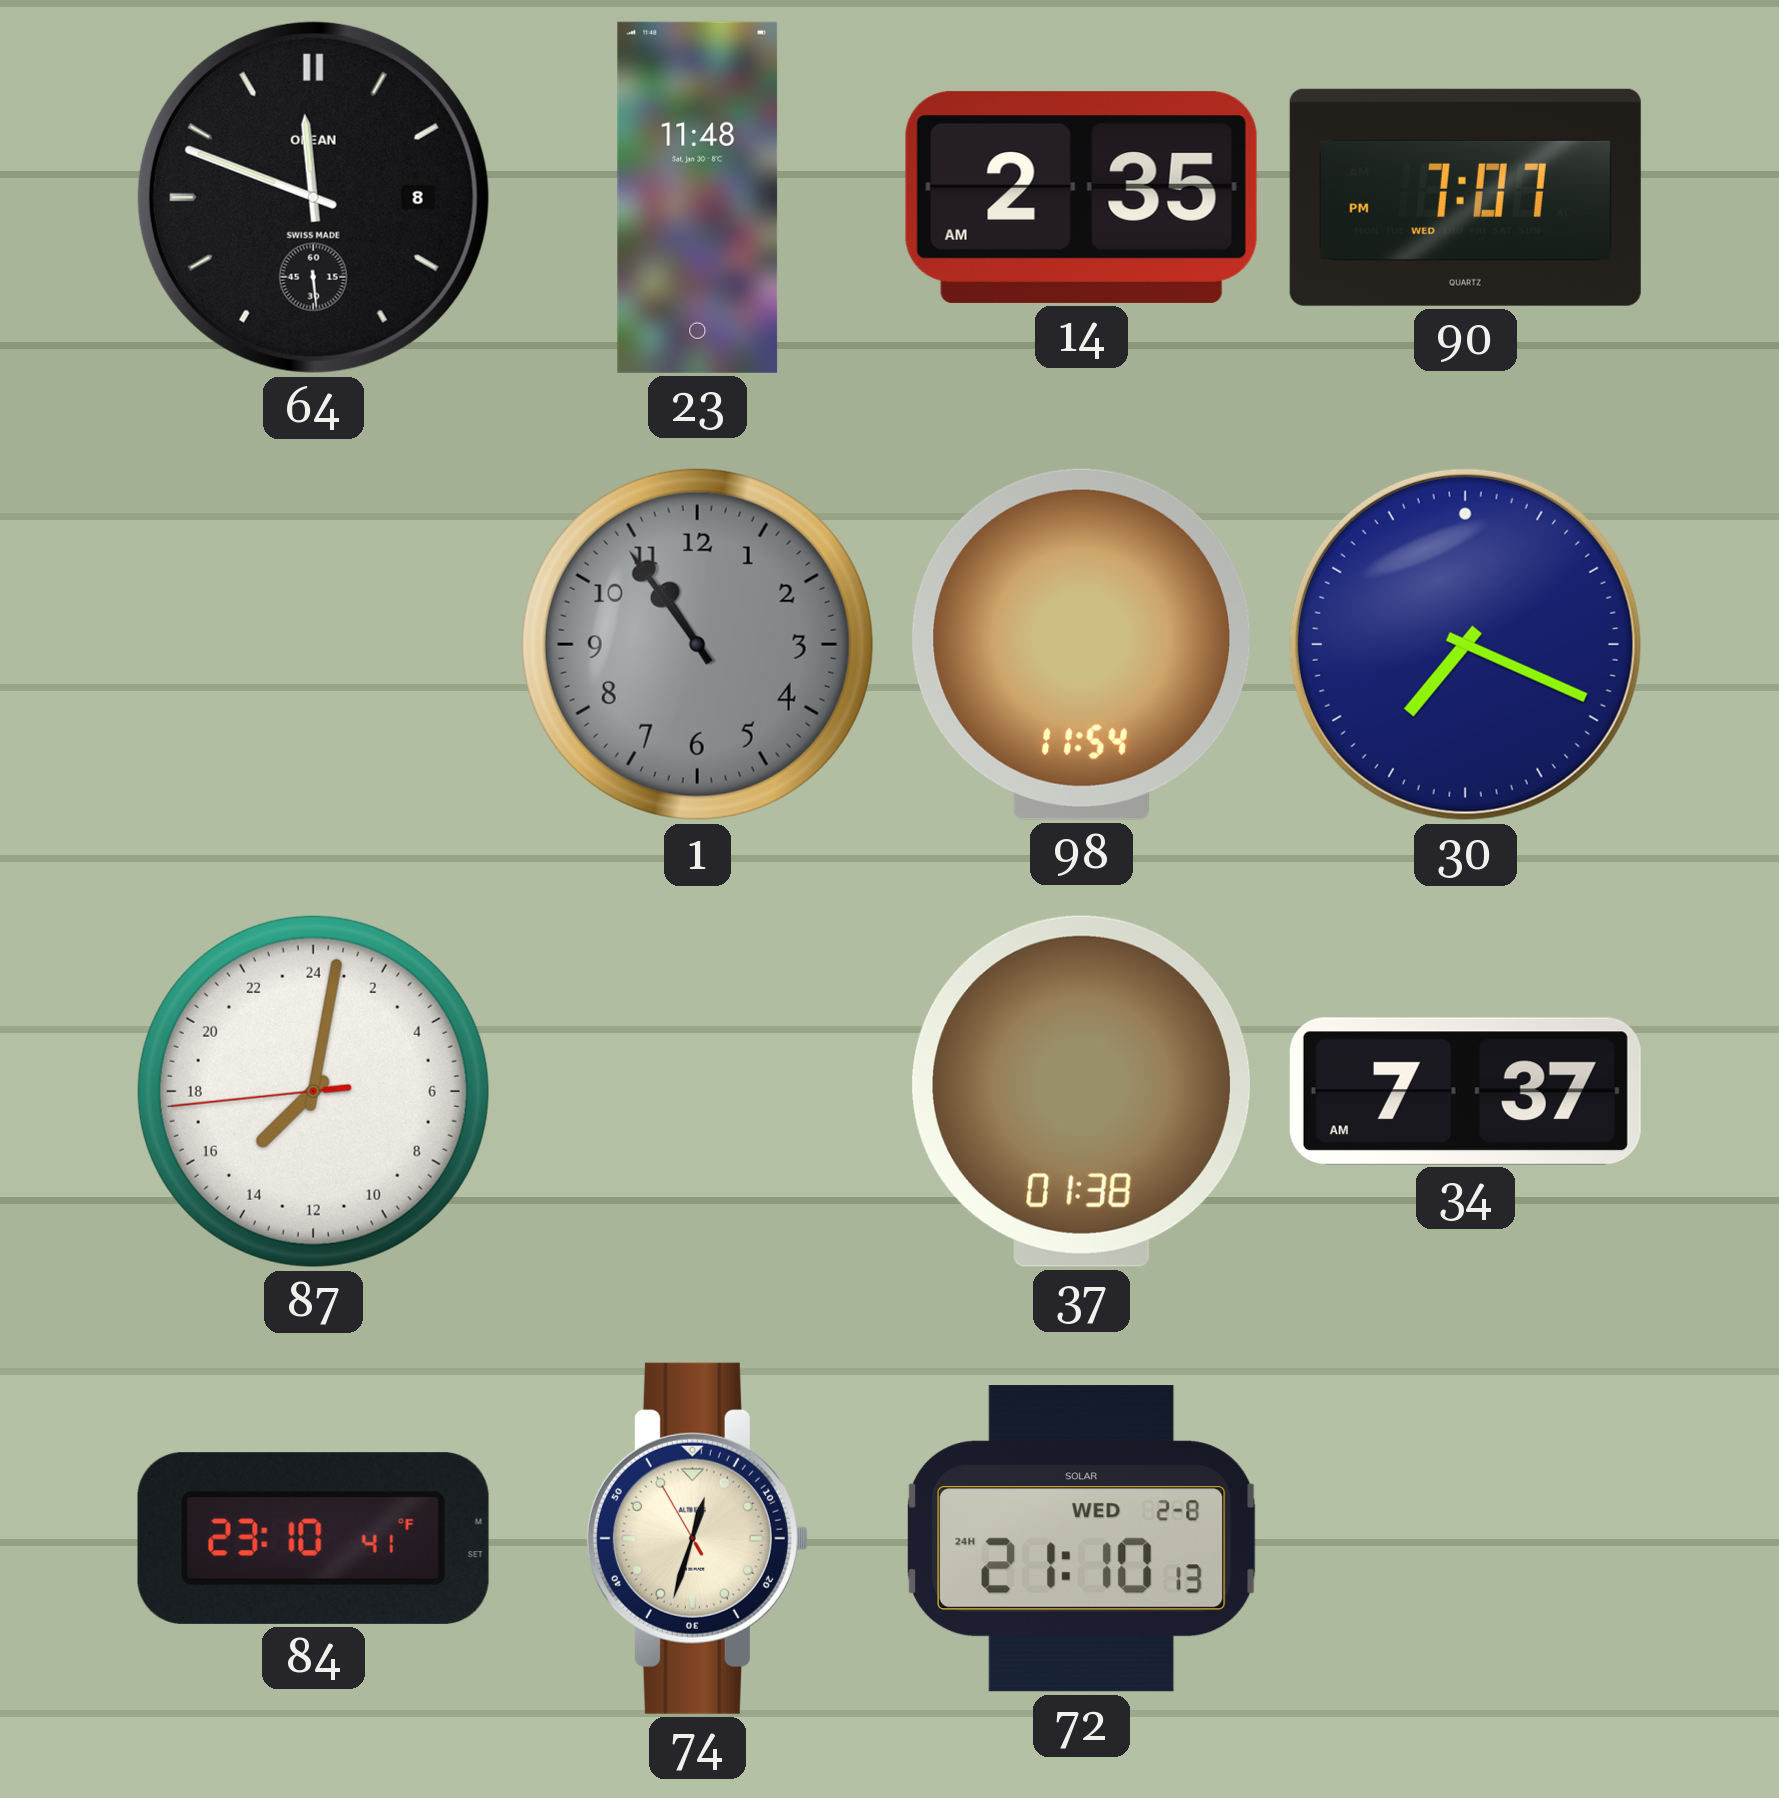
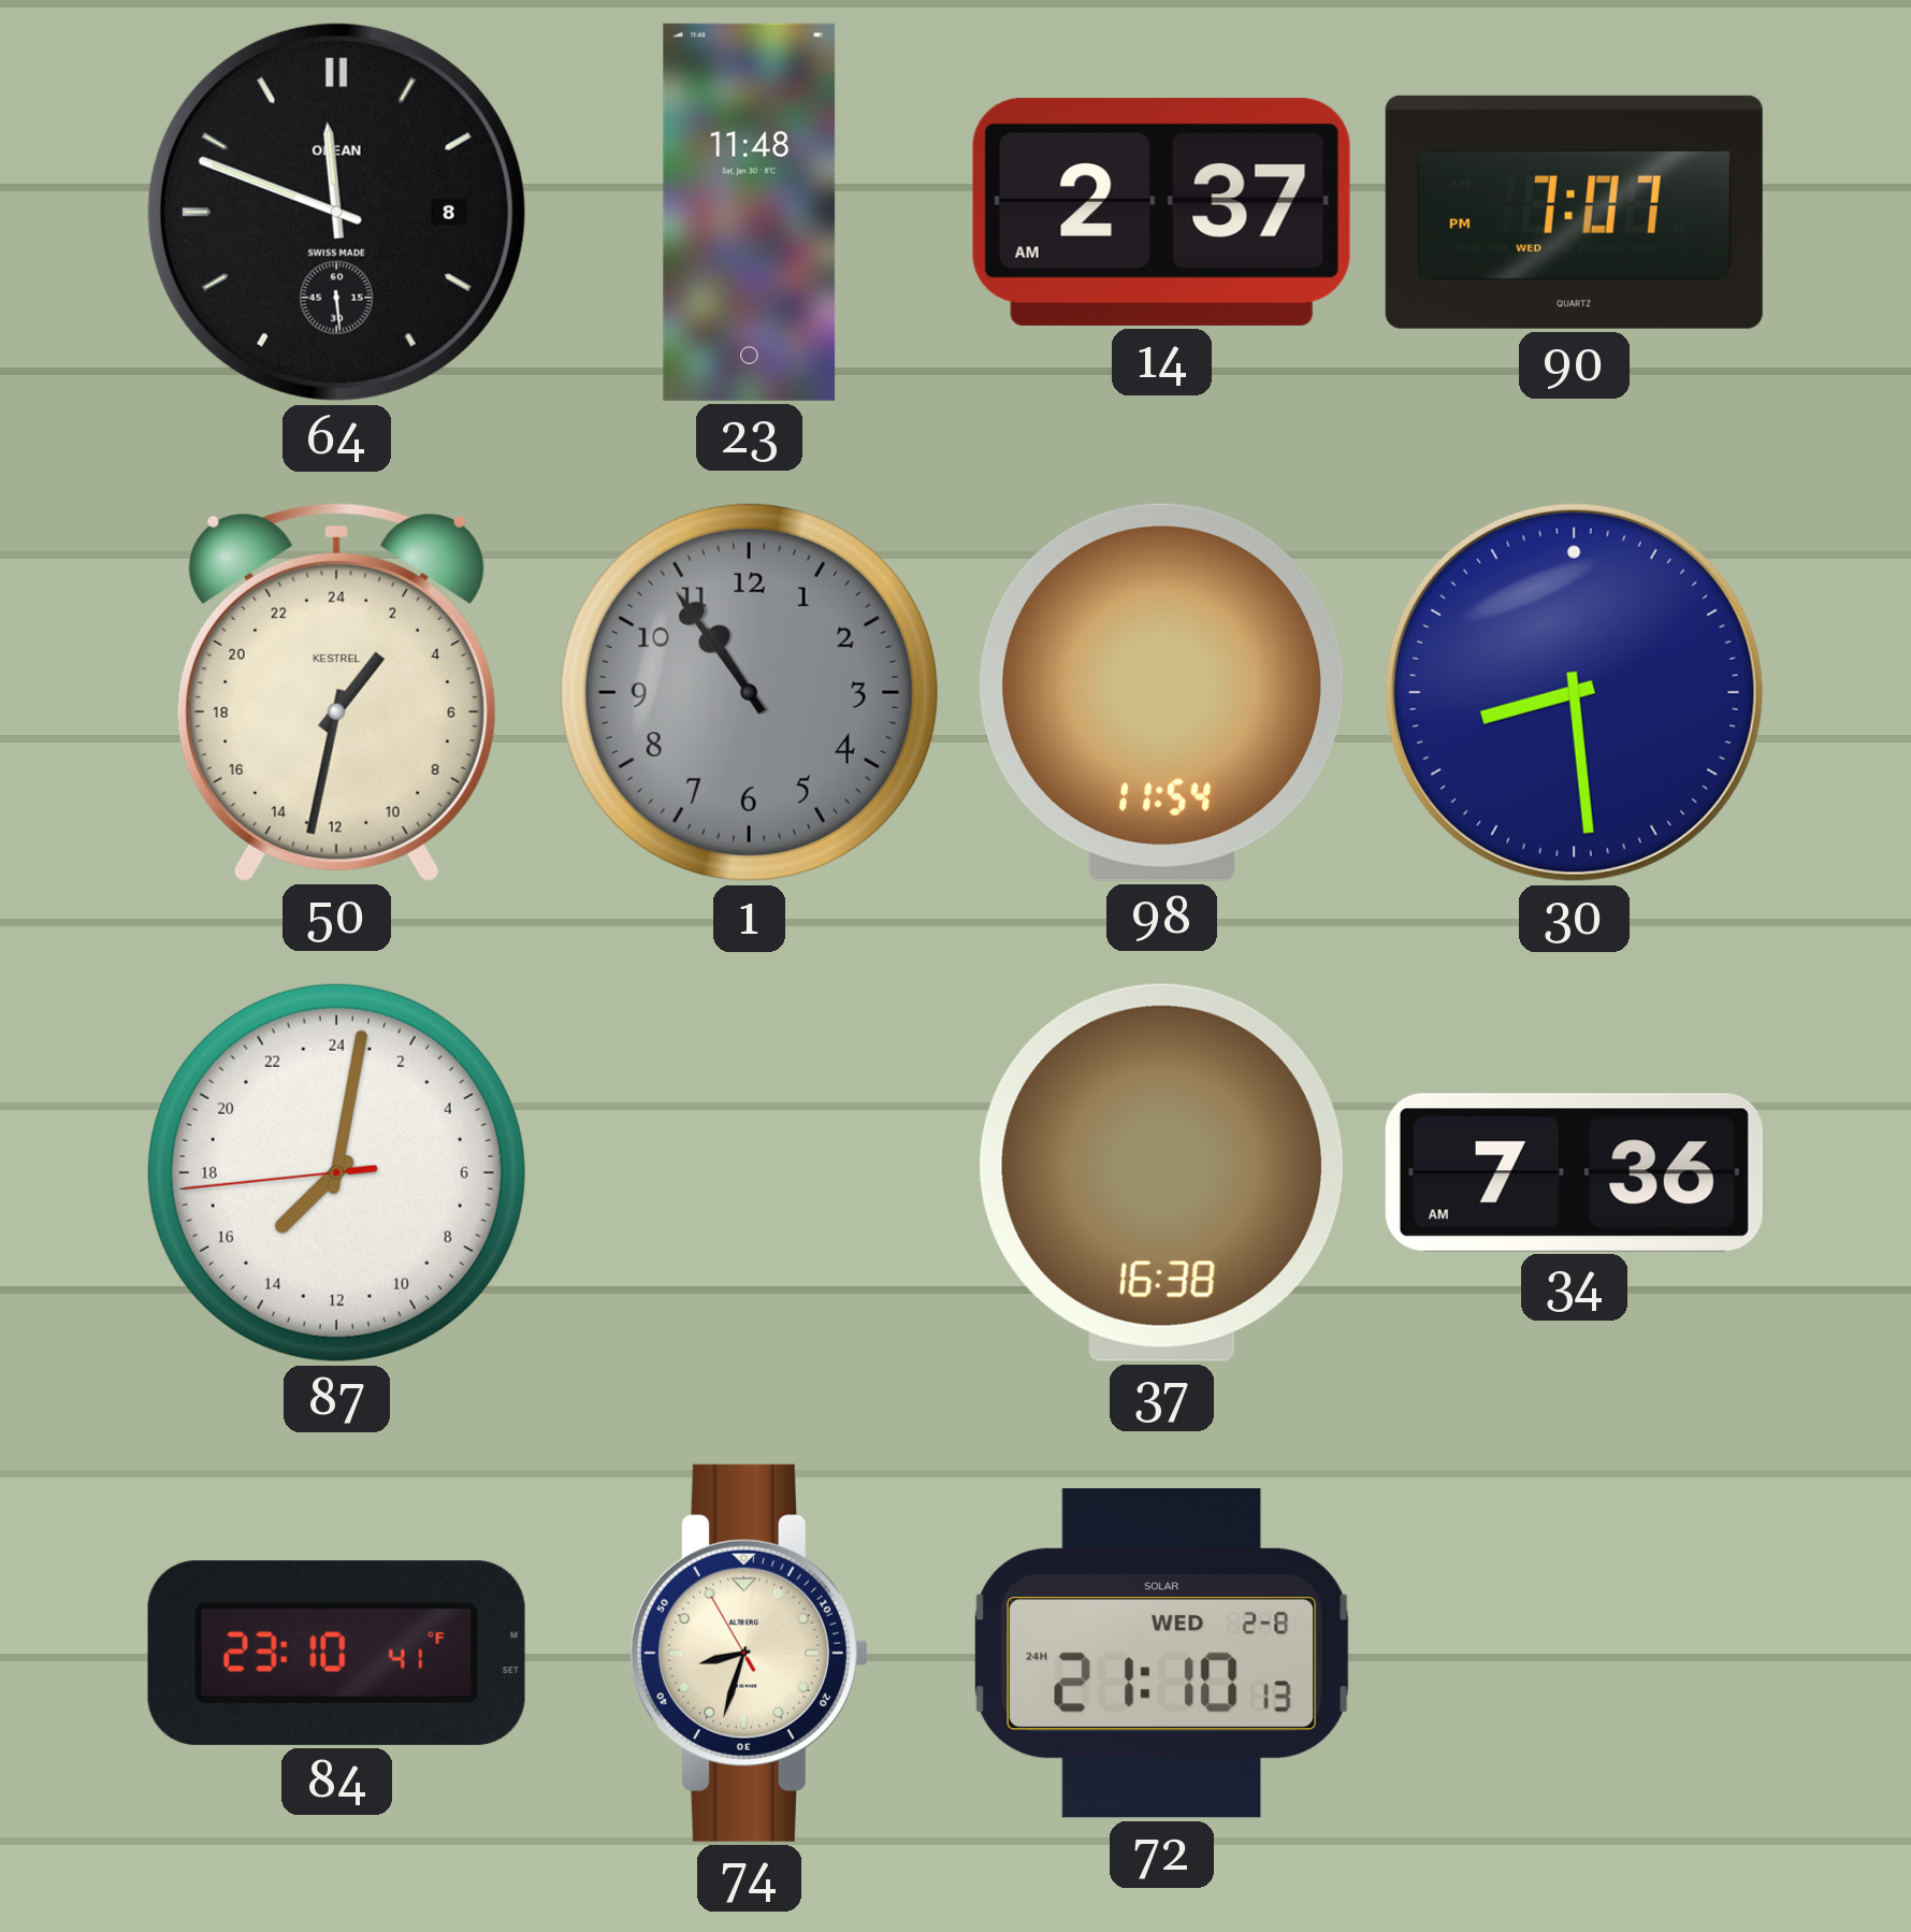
14: 2:35 -> 2:37 (1161, 212)
50: none -> 2:32 (336, 692)
30: 7:19 -> 8:29 (1574, 692)
37: 01:38 -> 16:38 (1161, 1172)
34: 7:37 -> 7:36 (1574, 1172)
74: 12:32 -> 8:32 (749, 1653)
